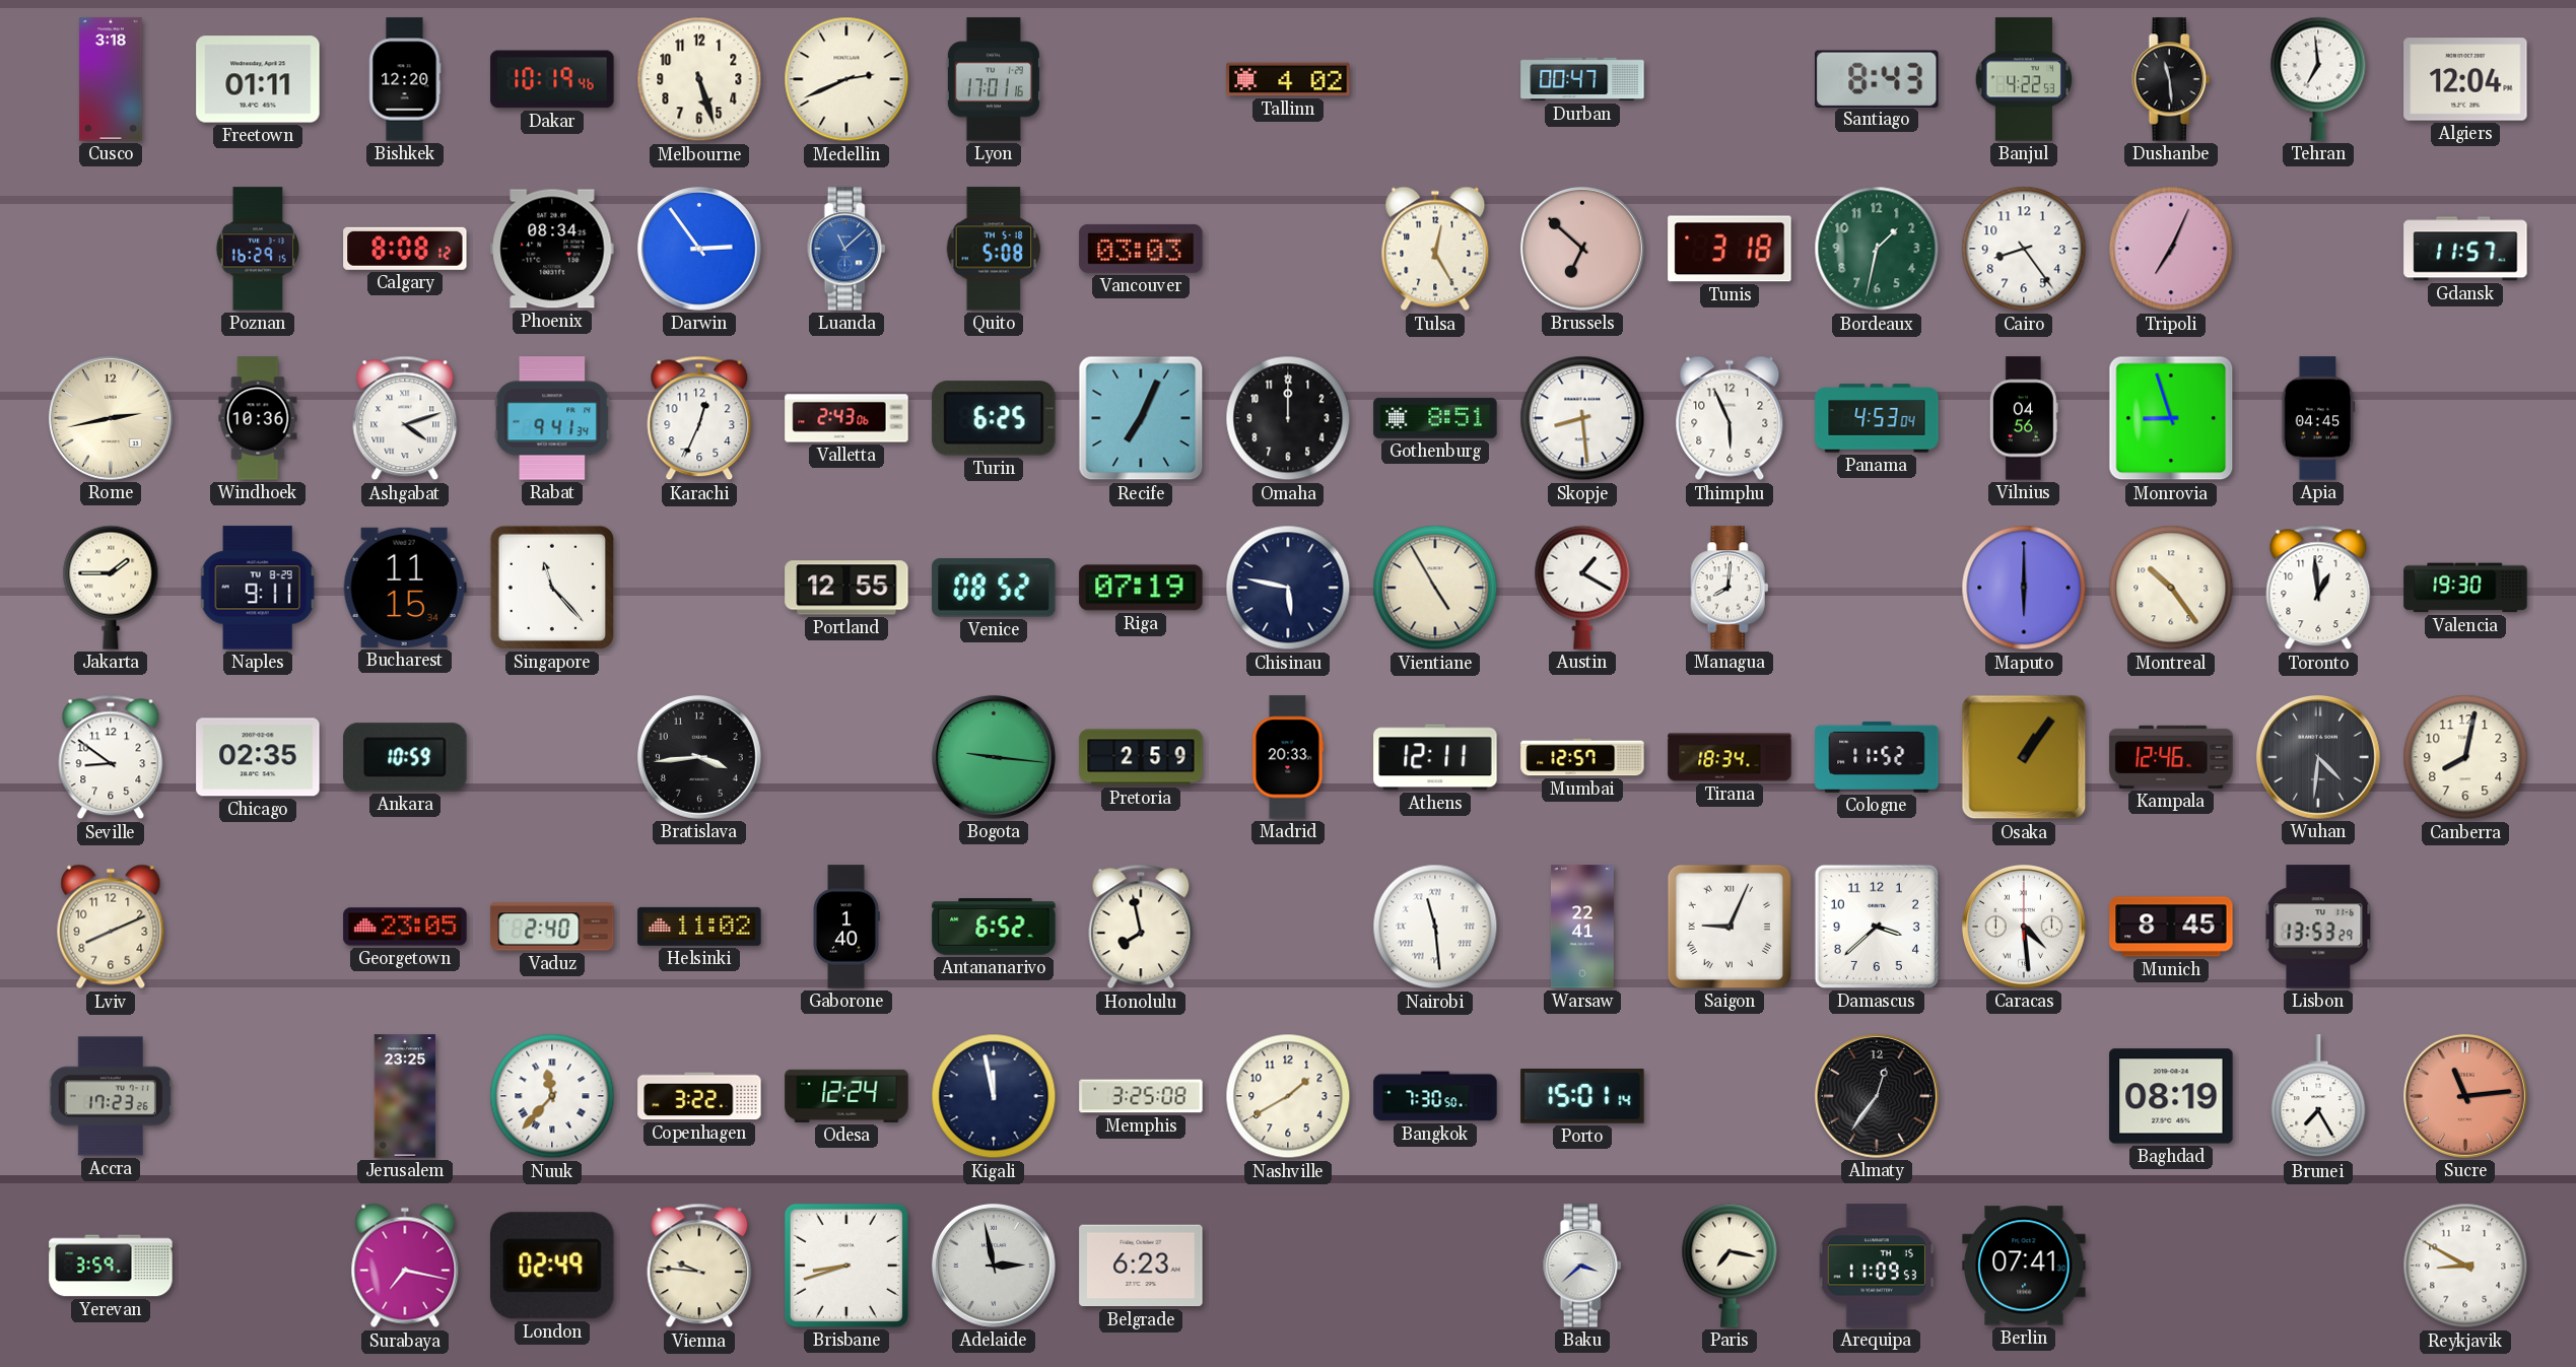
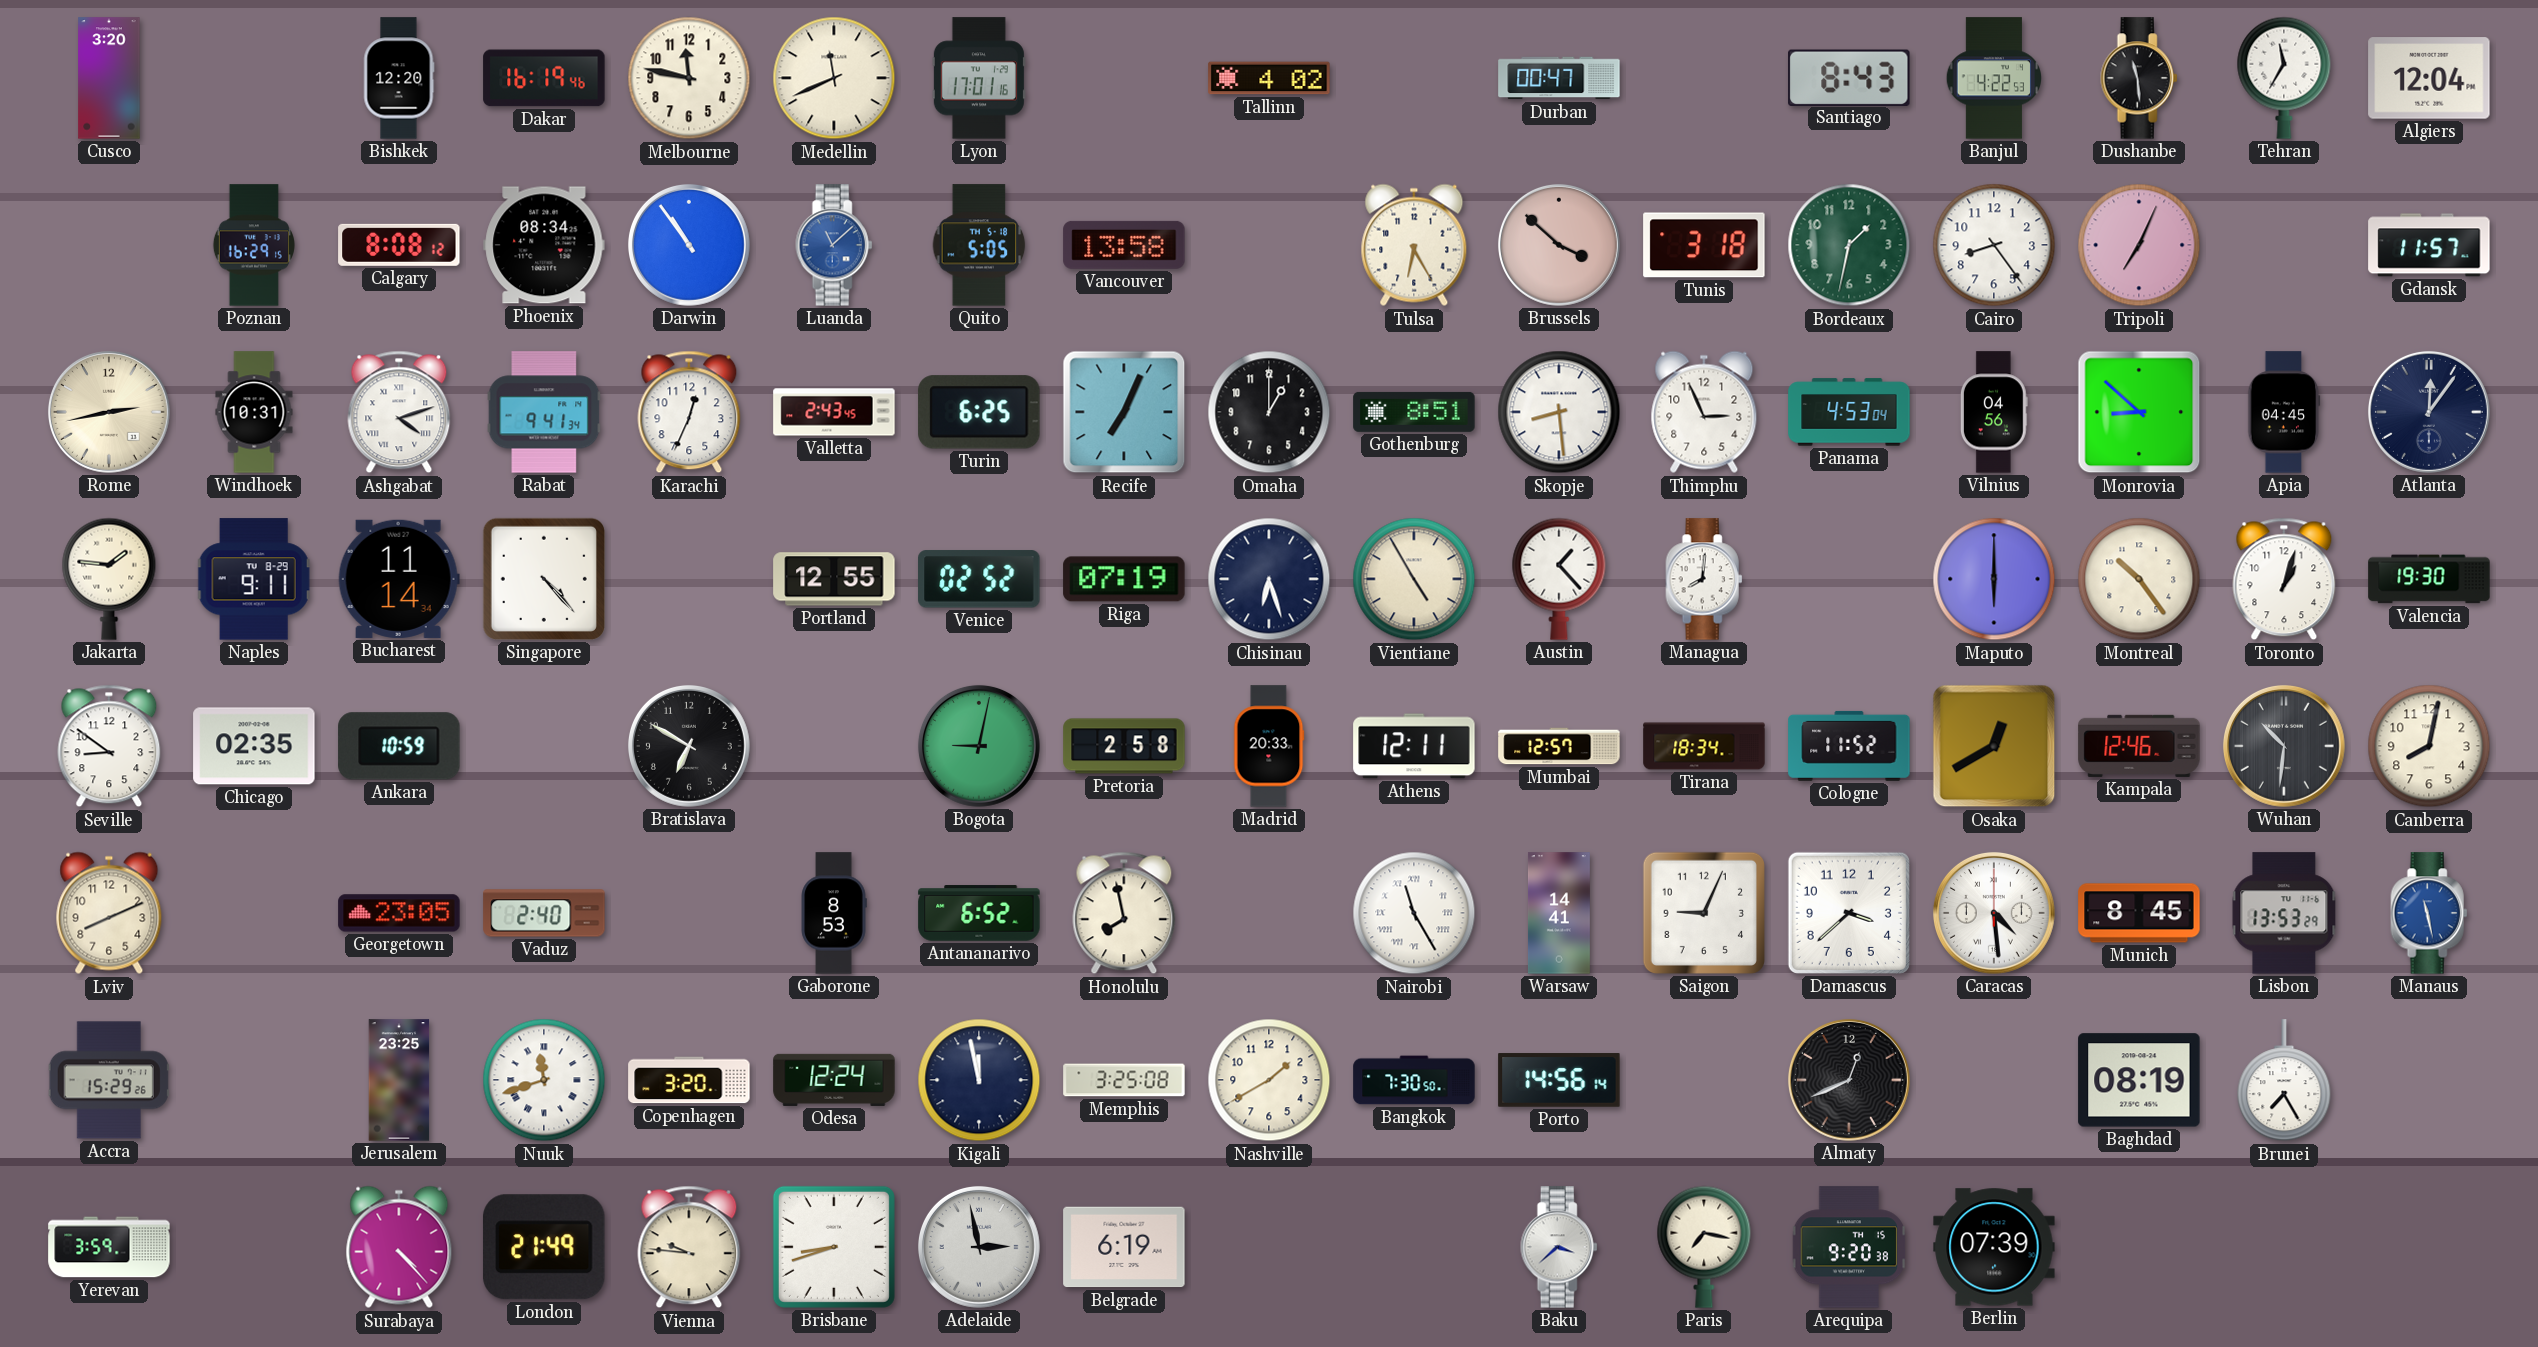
Cusco: 3:18 -> 3:20 (109, 78)
Freetown: 01:11 -> none (258, 79)
Dakar: 10:19 -> 16:19 (544, 78)
Melbourne: 5:27 -> 11:47 (689, 78)
Medellin: 2:41 -> 11:41 (834, 78)
Tehran: 6:59 -> 11:35 (2284, 78)
Darwin: 2:54 -> 10:54 (689, 245)
Quito: 5:08 -> 5:05 (979, 245)
Vancouver: 03:03 -> 13:58 (1124, 245)
Tulsa: 12:25 -> 6:25 (1414, 245)
Brussels: 6:52 -> 3:52 (1559, 245)
Windhoek: 10:36 -> 10:31 (254, 412)
Valletta: 2:43:06 -> 2:43:45 (834, 412)
Omaha: 12:00 -> 1:00 (1269, 412)
Thimphu: 5:56 -> 2:56 (1704, 412)
Monrovia: 8:57 -> 8:52 (2139, 412)
Atlanta: none -> 12:06 (2429, 412)
Jakarta: 1:45 -> 1:46 (109, 579)
Bucharest: 11:15 -> 11:14 (399, 579)
Singapore: 11:23 -> 4:23 (544, 579)
Venice: 08:52 -> 02:52 (979, 579)
Chisinau: 5:47 -> 6:27 (1269, 579)
Austin: 1:20 -> 1:23 (1559, 579)
Toronto: 12:59 -> 1:03 (2284, 579)
Bratislava: 3:44 -> 6:50 (689, 746)
Bogota: 9:16 -> 9:02 (979, 746)
Pretoria: 2:59 -> 2:58 (1124, 746)
Osaka: 1:06 -> 12:40 (1994, 746)
Wuhan: 4:31 -> 10:31 (2284, 746)
Helsinki: 11:02 -> none (699, 927)
Gaborone: 1:40 -> 8:53 (834, 913)
Nairobi: 11:29 -> 11:25 (1414, 913)
Warsaw: 22:41 -> 14:41 (1559, 913)
Saigon numerals: Roman -> Arabic (1704, 913)
Manaus: none -> 11:28 (2429, 913)
Accra: 17:23 -> 15:29 (109, 1080)
Nuuk: 11:37 -> 11:42 (544, 1080)
Copenhagen: 3:22 -> 3:20 (689, 1080)
Porto: 15:01 -> 14:56 (1559, 1080)
Almaty: 12:36 -> 12:41 (1849, 1080)
Sucre: 11:14 -> none (2465, 1096)
Surabaya: 7:17 -> 4:23 (399, 1247)
London: 02:49 -> 21:49 (544, 1247)
Belgrade: 6:23 -> 6:19 (1124, 1247)
Arequipa: 11:09 -> 9:20 (1849, 1247)
Berlin: 07:41 -> 07:39 (1994, 1247)
Reykjavik: 8:50 -> none (2465, 1266)
